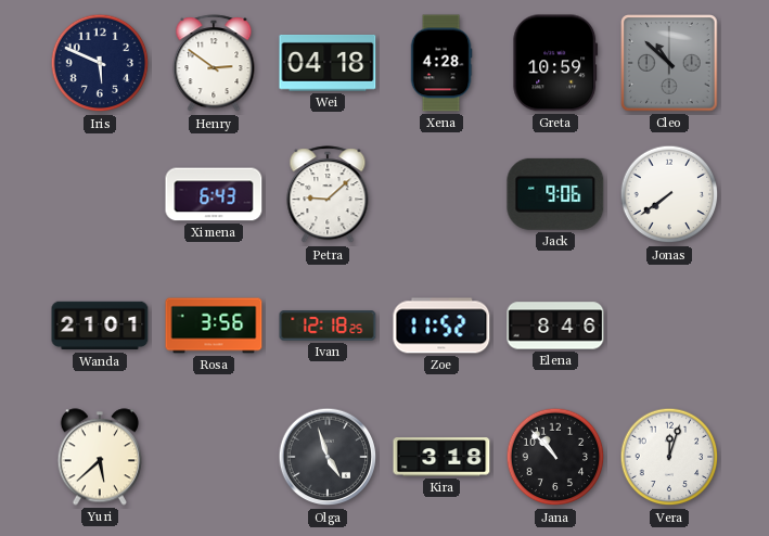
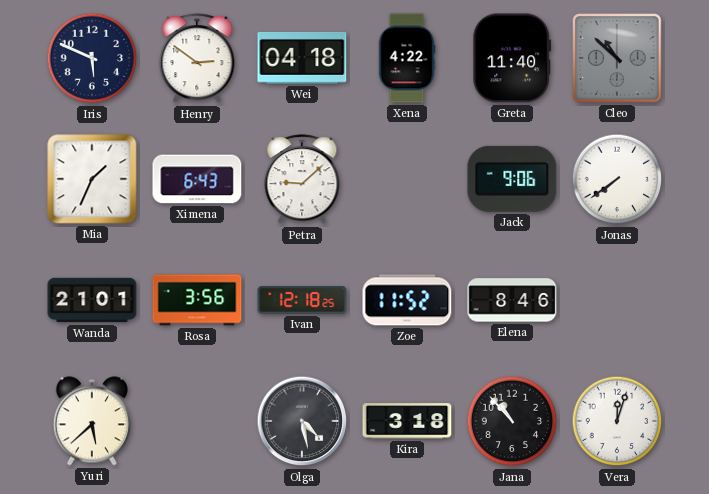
Xena: 4:28 -> 4:22 (407, 58)
Greta: 10:59 -> 11:40 (512, 58)
Mia: none -> 1:34 (92, 179)
Olga: 4:57 -> 4:28 (302, 421)
